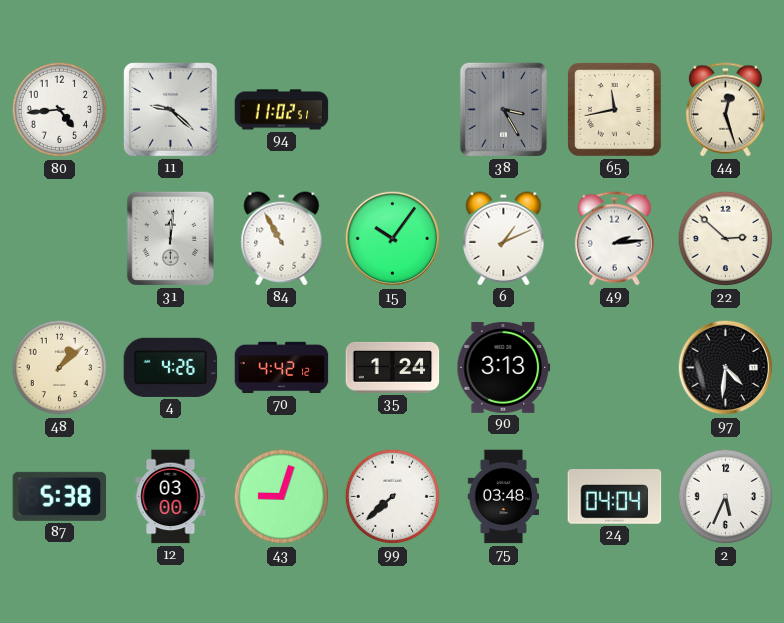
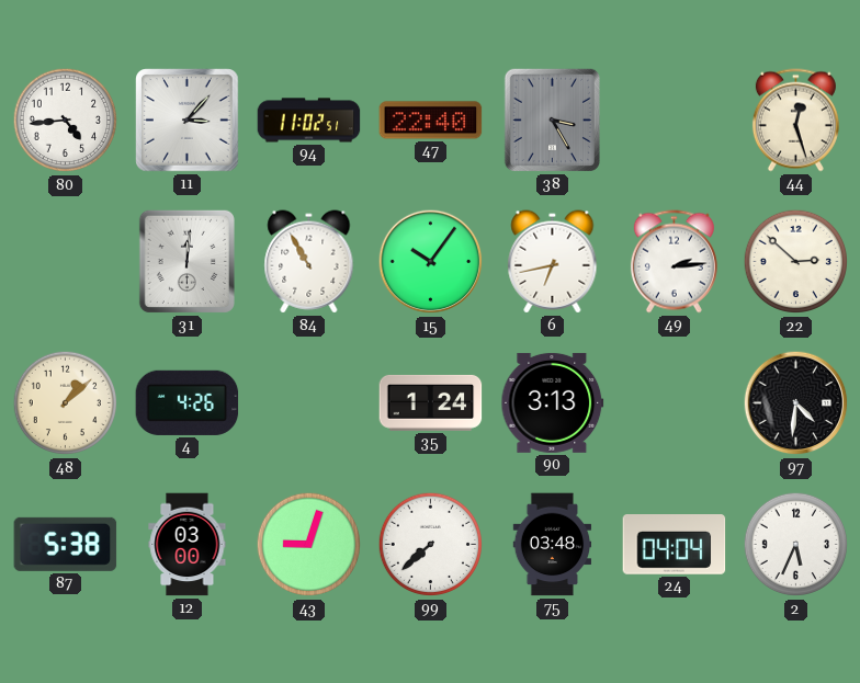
11: 9:22 -> 3:07 (188, 121)
47: none -> 22:40 (431, 121)
65: 11:43 -> none (615, 110)
6: 1:11 -> 6:43 (553, 262)
70: 4:42 -> none (282, 368)
